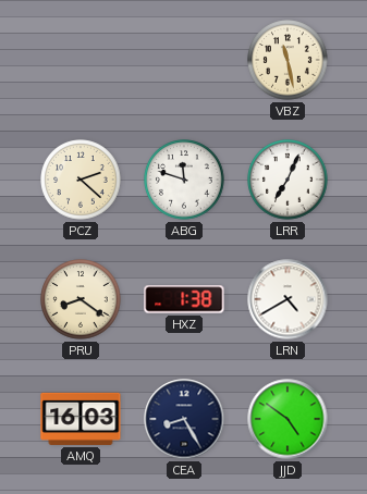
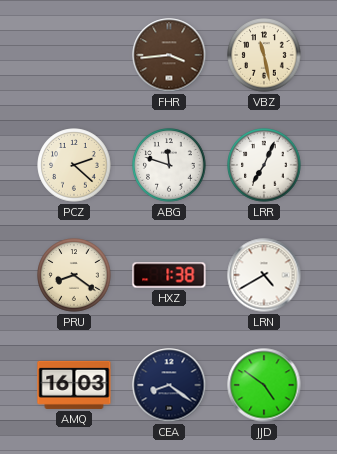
FHR: none -> 3:44 (169, 55)
CEA: 8:25 -> 8:21 (169, 385)
